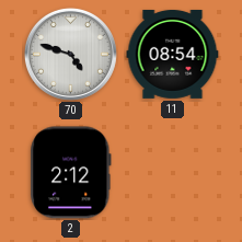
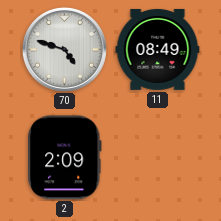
11: 08:54 -> 08:49 (158, 49)
2: 2:12 -> 2:09 (65, 158)
